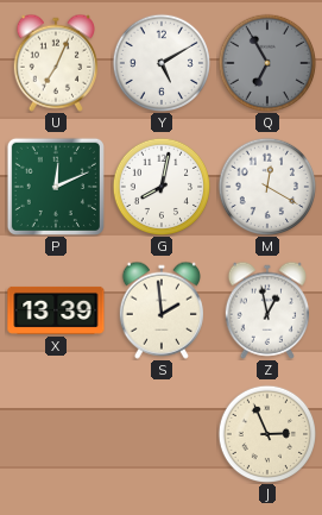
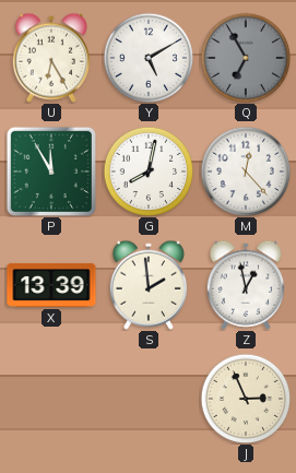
U: 7:04 -> 6:25 (50, 58)
P: 12:11 -> 11:55 (51, 172)
M: 12:20 -> 12:23 (245, 170)
